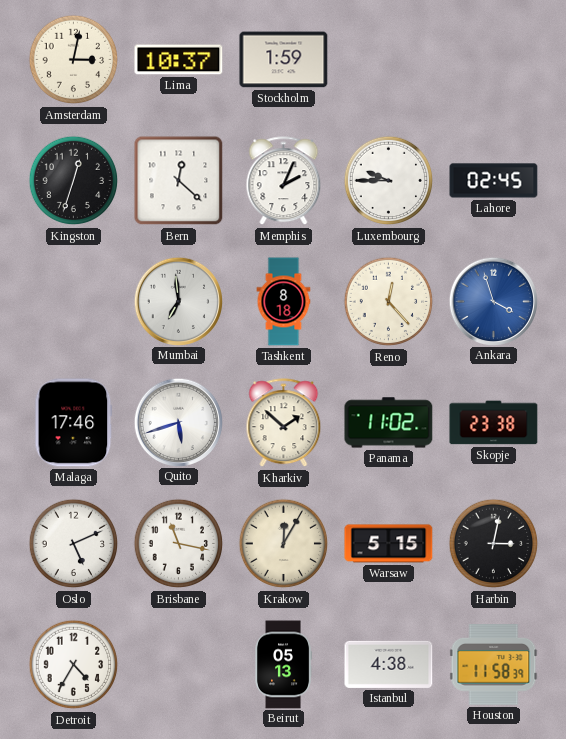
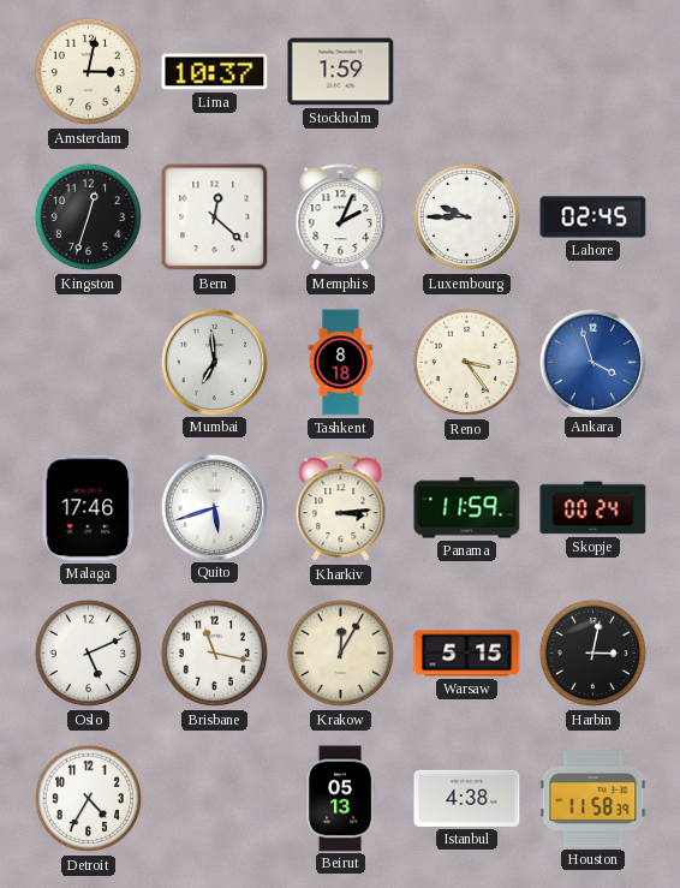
Reno: 12:23 -> 3:24 (467, 363)
Kharkiv: 1:52 -> 3:14 (341, 508)
Panama: 11:02 -> 11:59 (467, 508)
Skopje: 23:38 -> 00:24 (593, 508)
